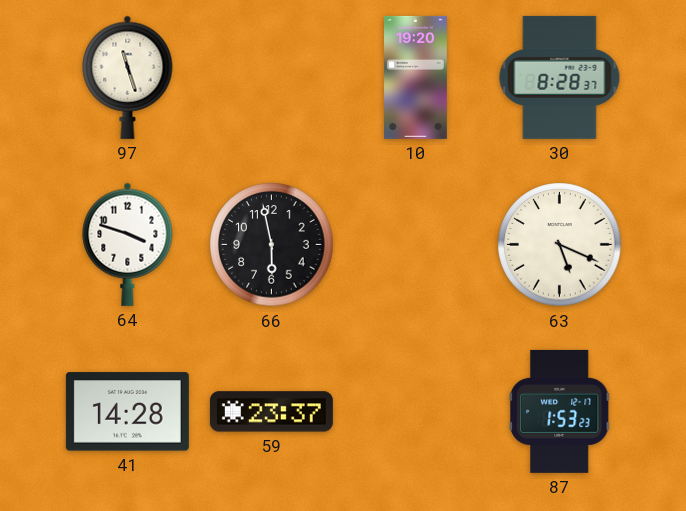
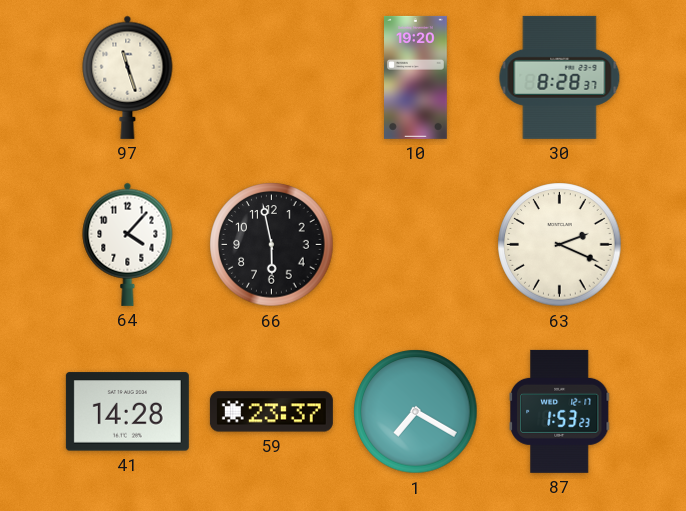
64: 3:48 -> 4:07 (128, 244)
63: 5:19 -> 2:19 (560, 245)
1: none -> 7:20 (416, 412)
